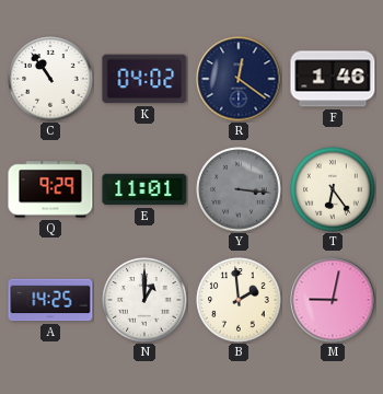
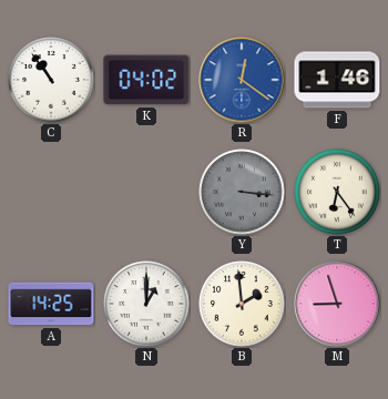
R dial: navy -> blue (242, 80)
Q: 9:29 -> none (50, 189)
E: 11:01 -> none (144, 189)
M: 9:02 -> 8:57 (337, 304)
